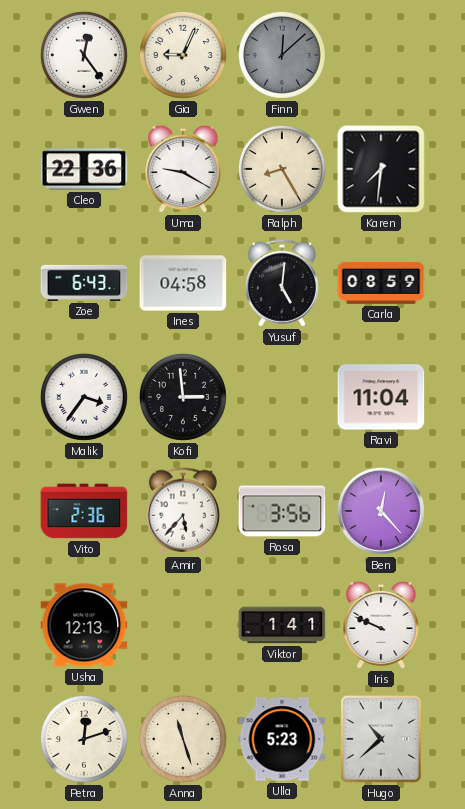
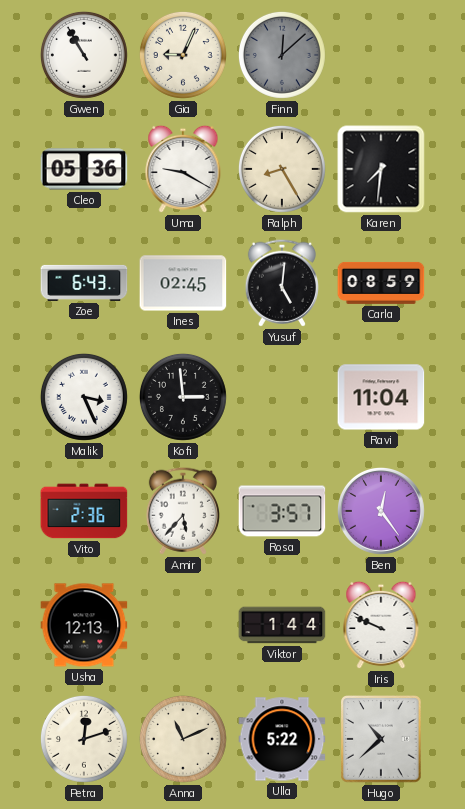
Gwen: 12:24 -> 10:55 (84, 55)
Cleo: 22:36 -> 05:36 (84, 169)
Ines: 04:58 -> 02:45 (183, 283)
Malik: 3:36 -> 3:26 (84, 397)
Rosa: 3:56 -> 3:57 (282, 511)
Ben: 12:23 -> 12:24 (381, 511)
Viktor: 1:41 -> 1:44 (282, 625)
Anna: 11:27 -> 11:11 (183, 739)
Ulla: 5:23 -> 5:22 (282, 739)
